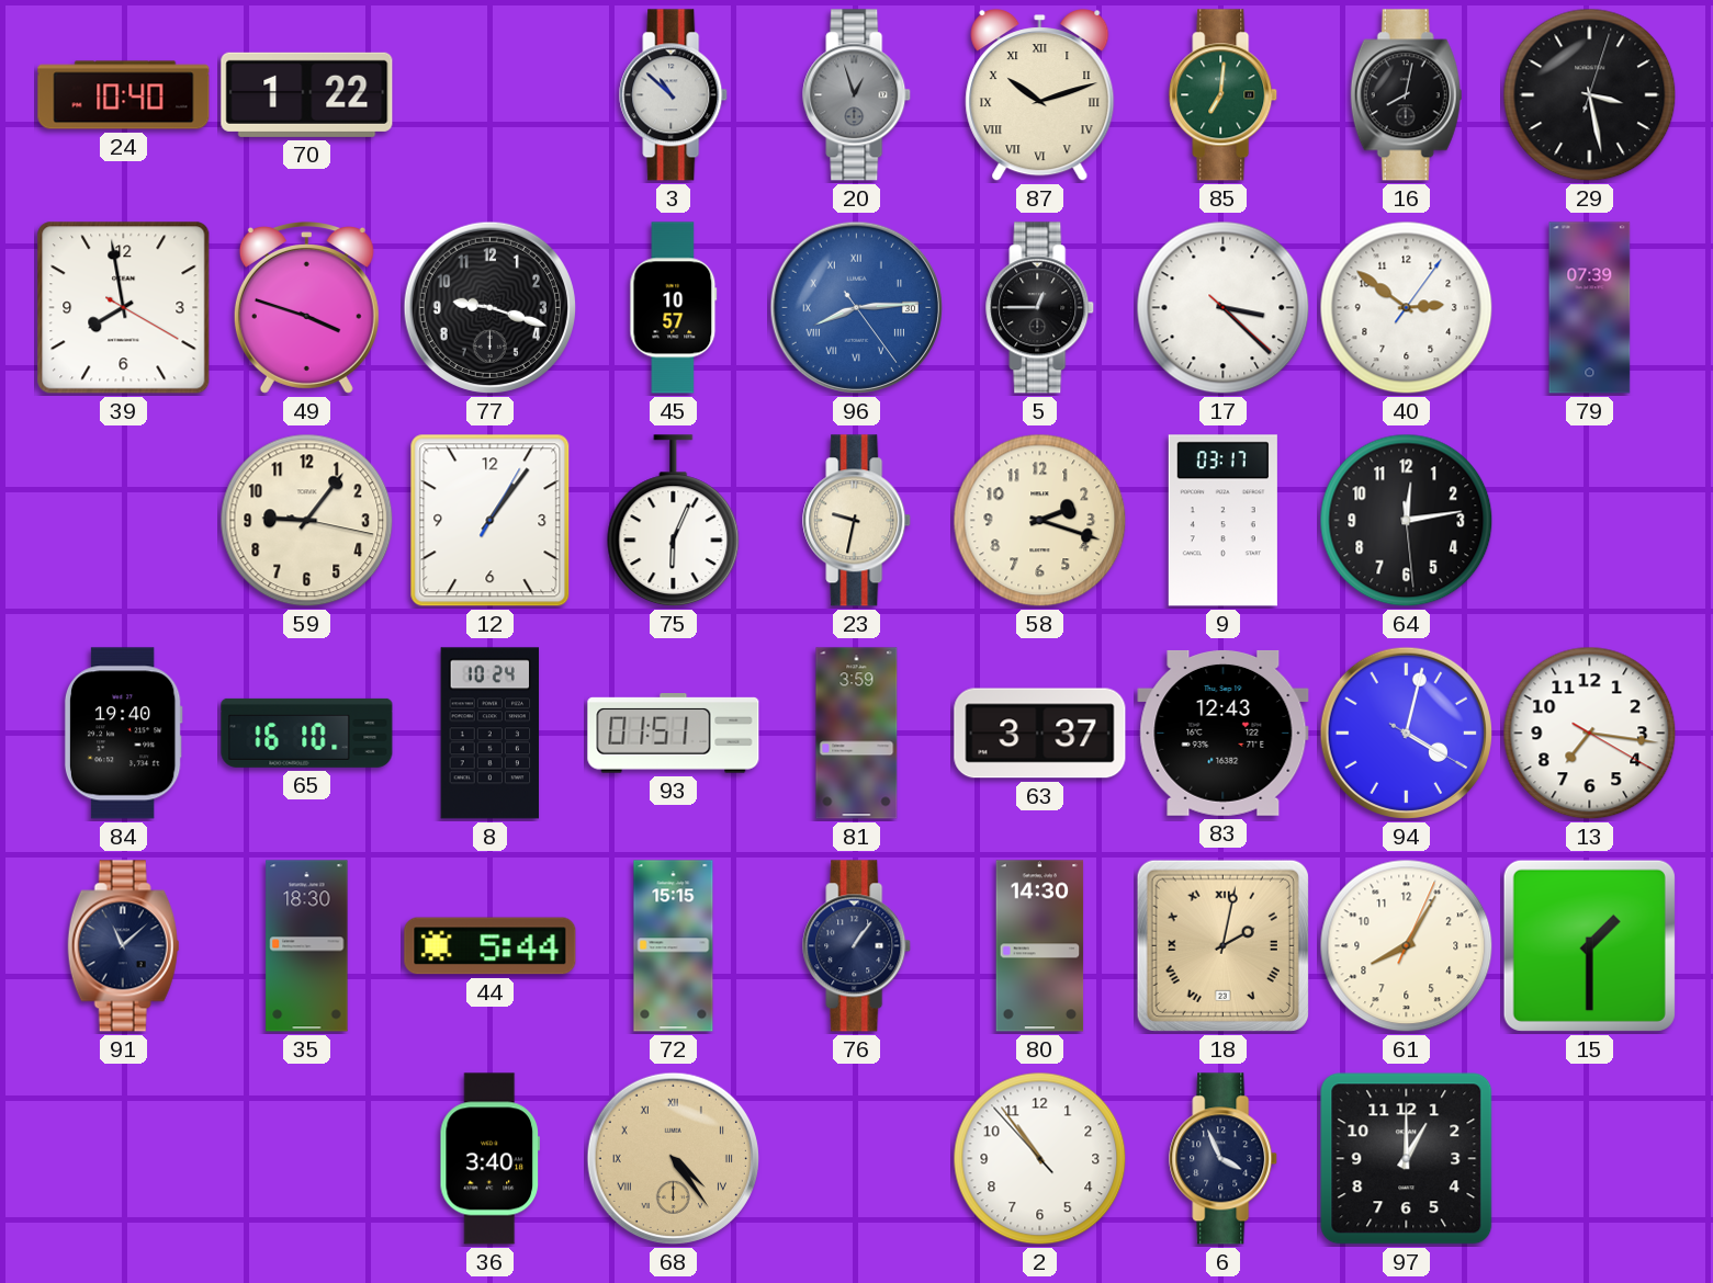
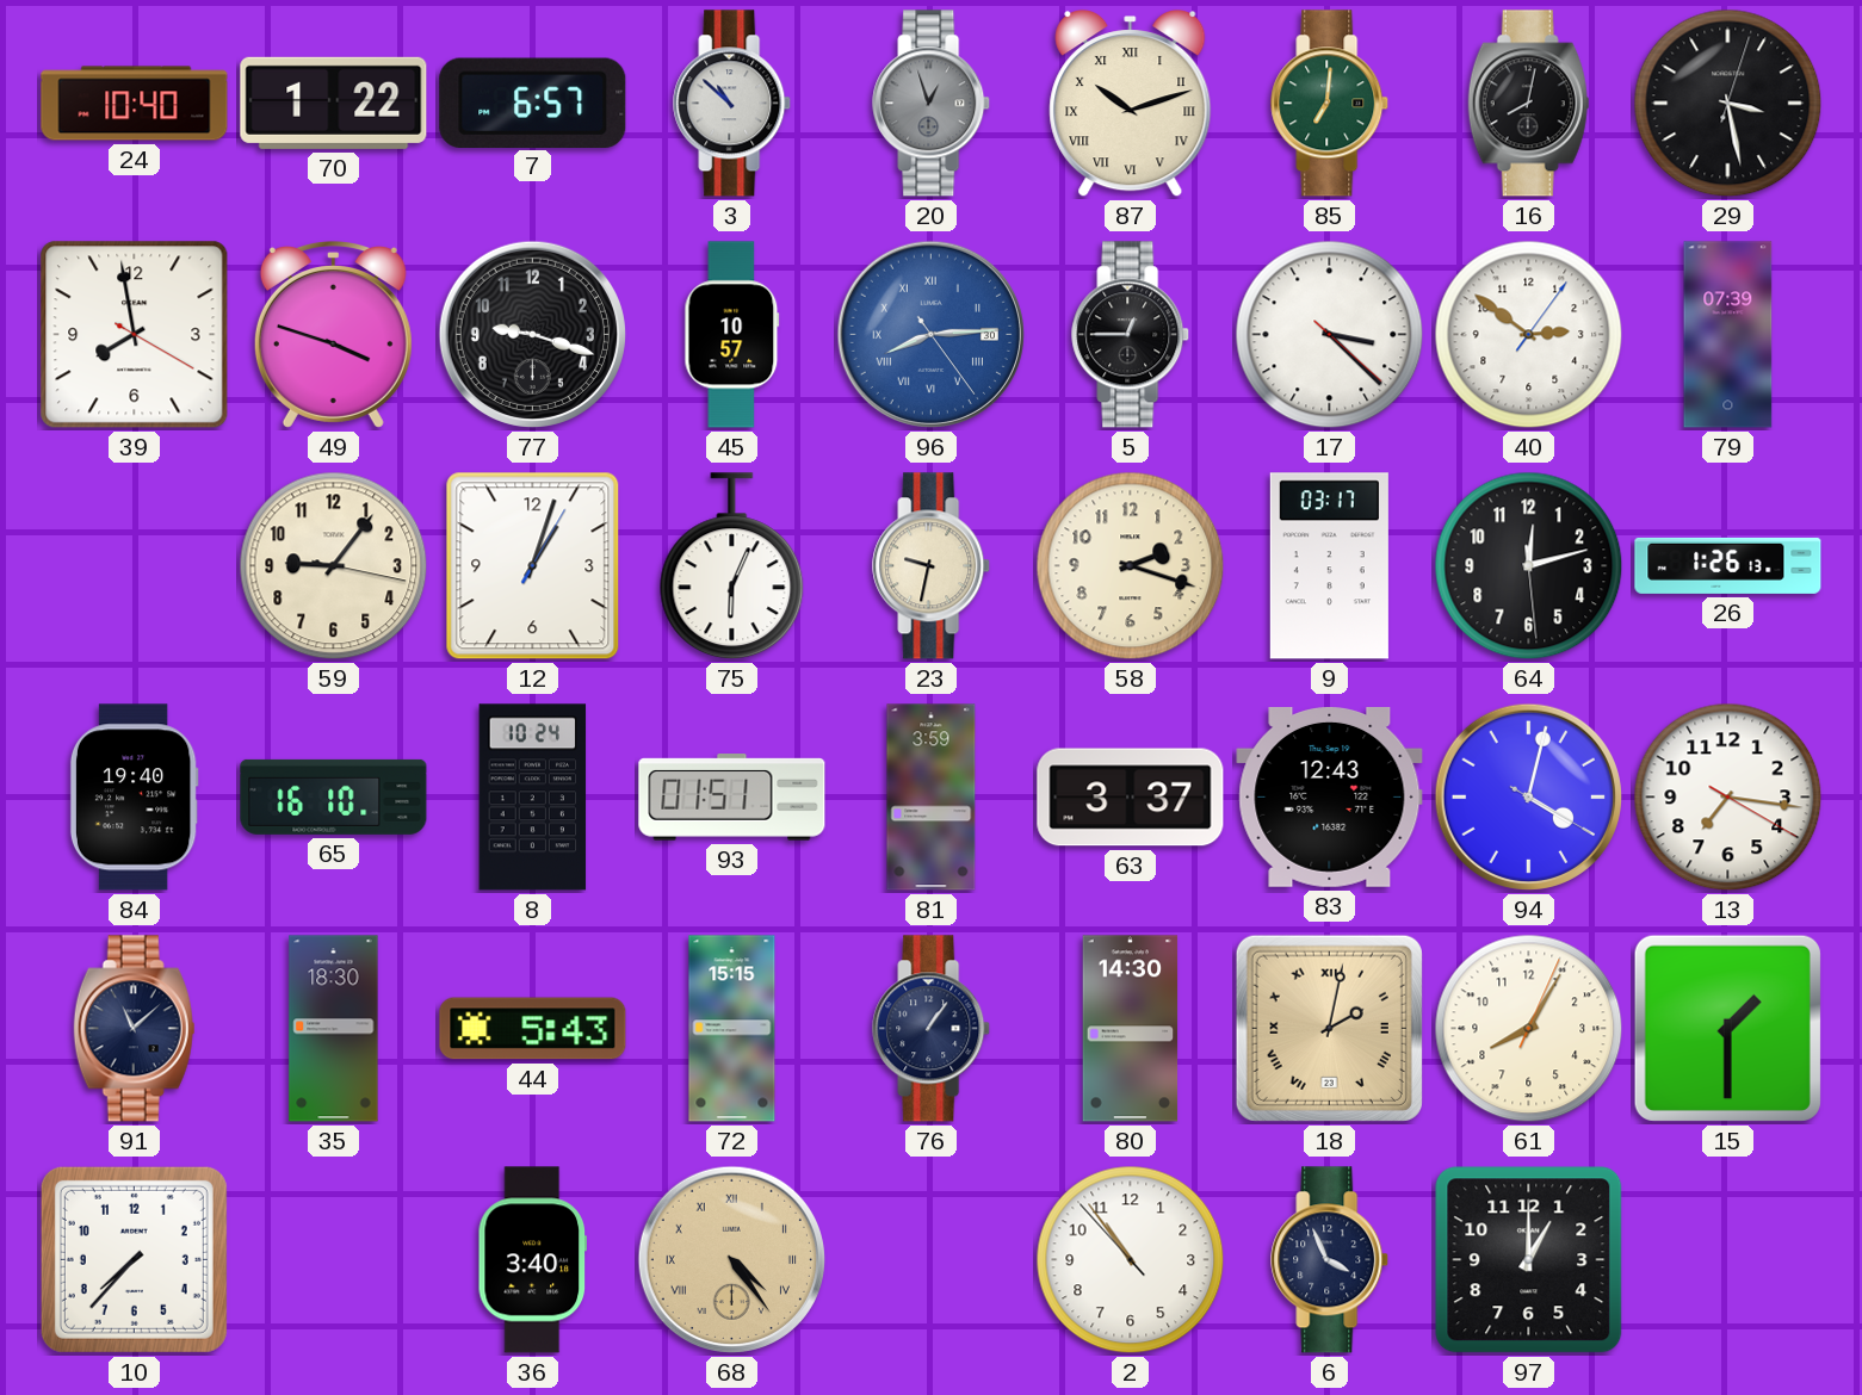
7: none -> 6:57 (533, 103)
12: 1:06 -> 1:03 (533, 566)
64: 12:13 -> 12:12 (1529, 566)
26: none -> 1:26 (1728, 565)
44: 5:44 -> 5:43 (533, 1029)
10: none -> 7:37 (134, 1259)
